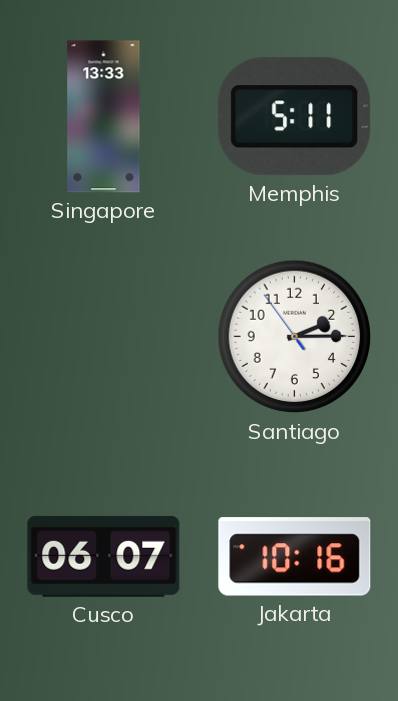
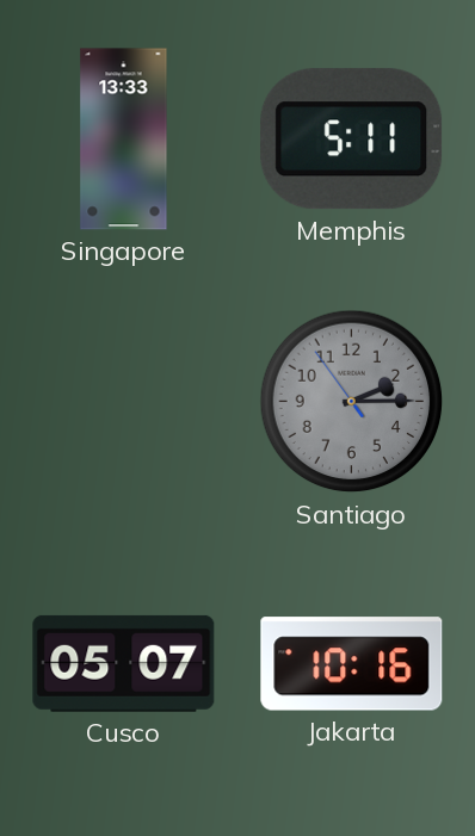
Santiago dial: white -> grey (352, 402)
Cusco: 06:07 -> 05:07 (124, 663)
